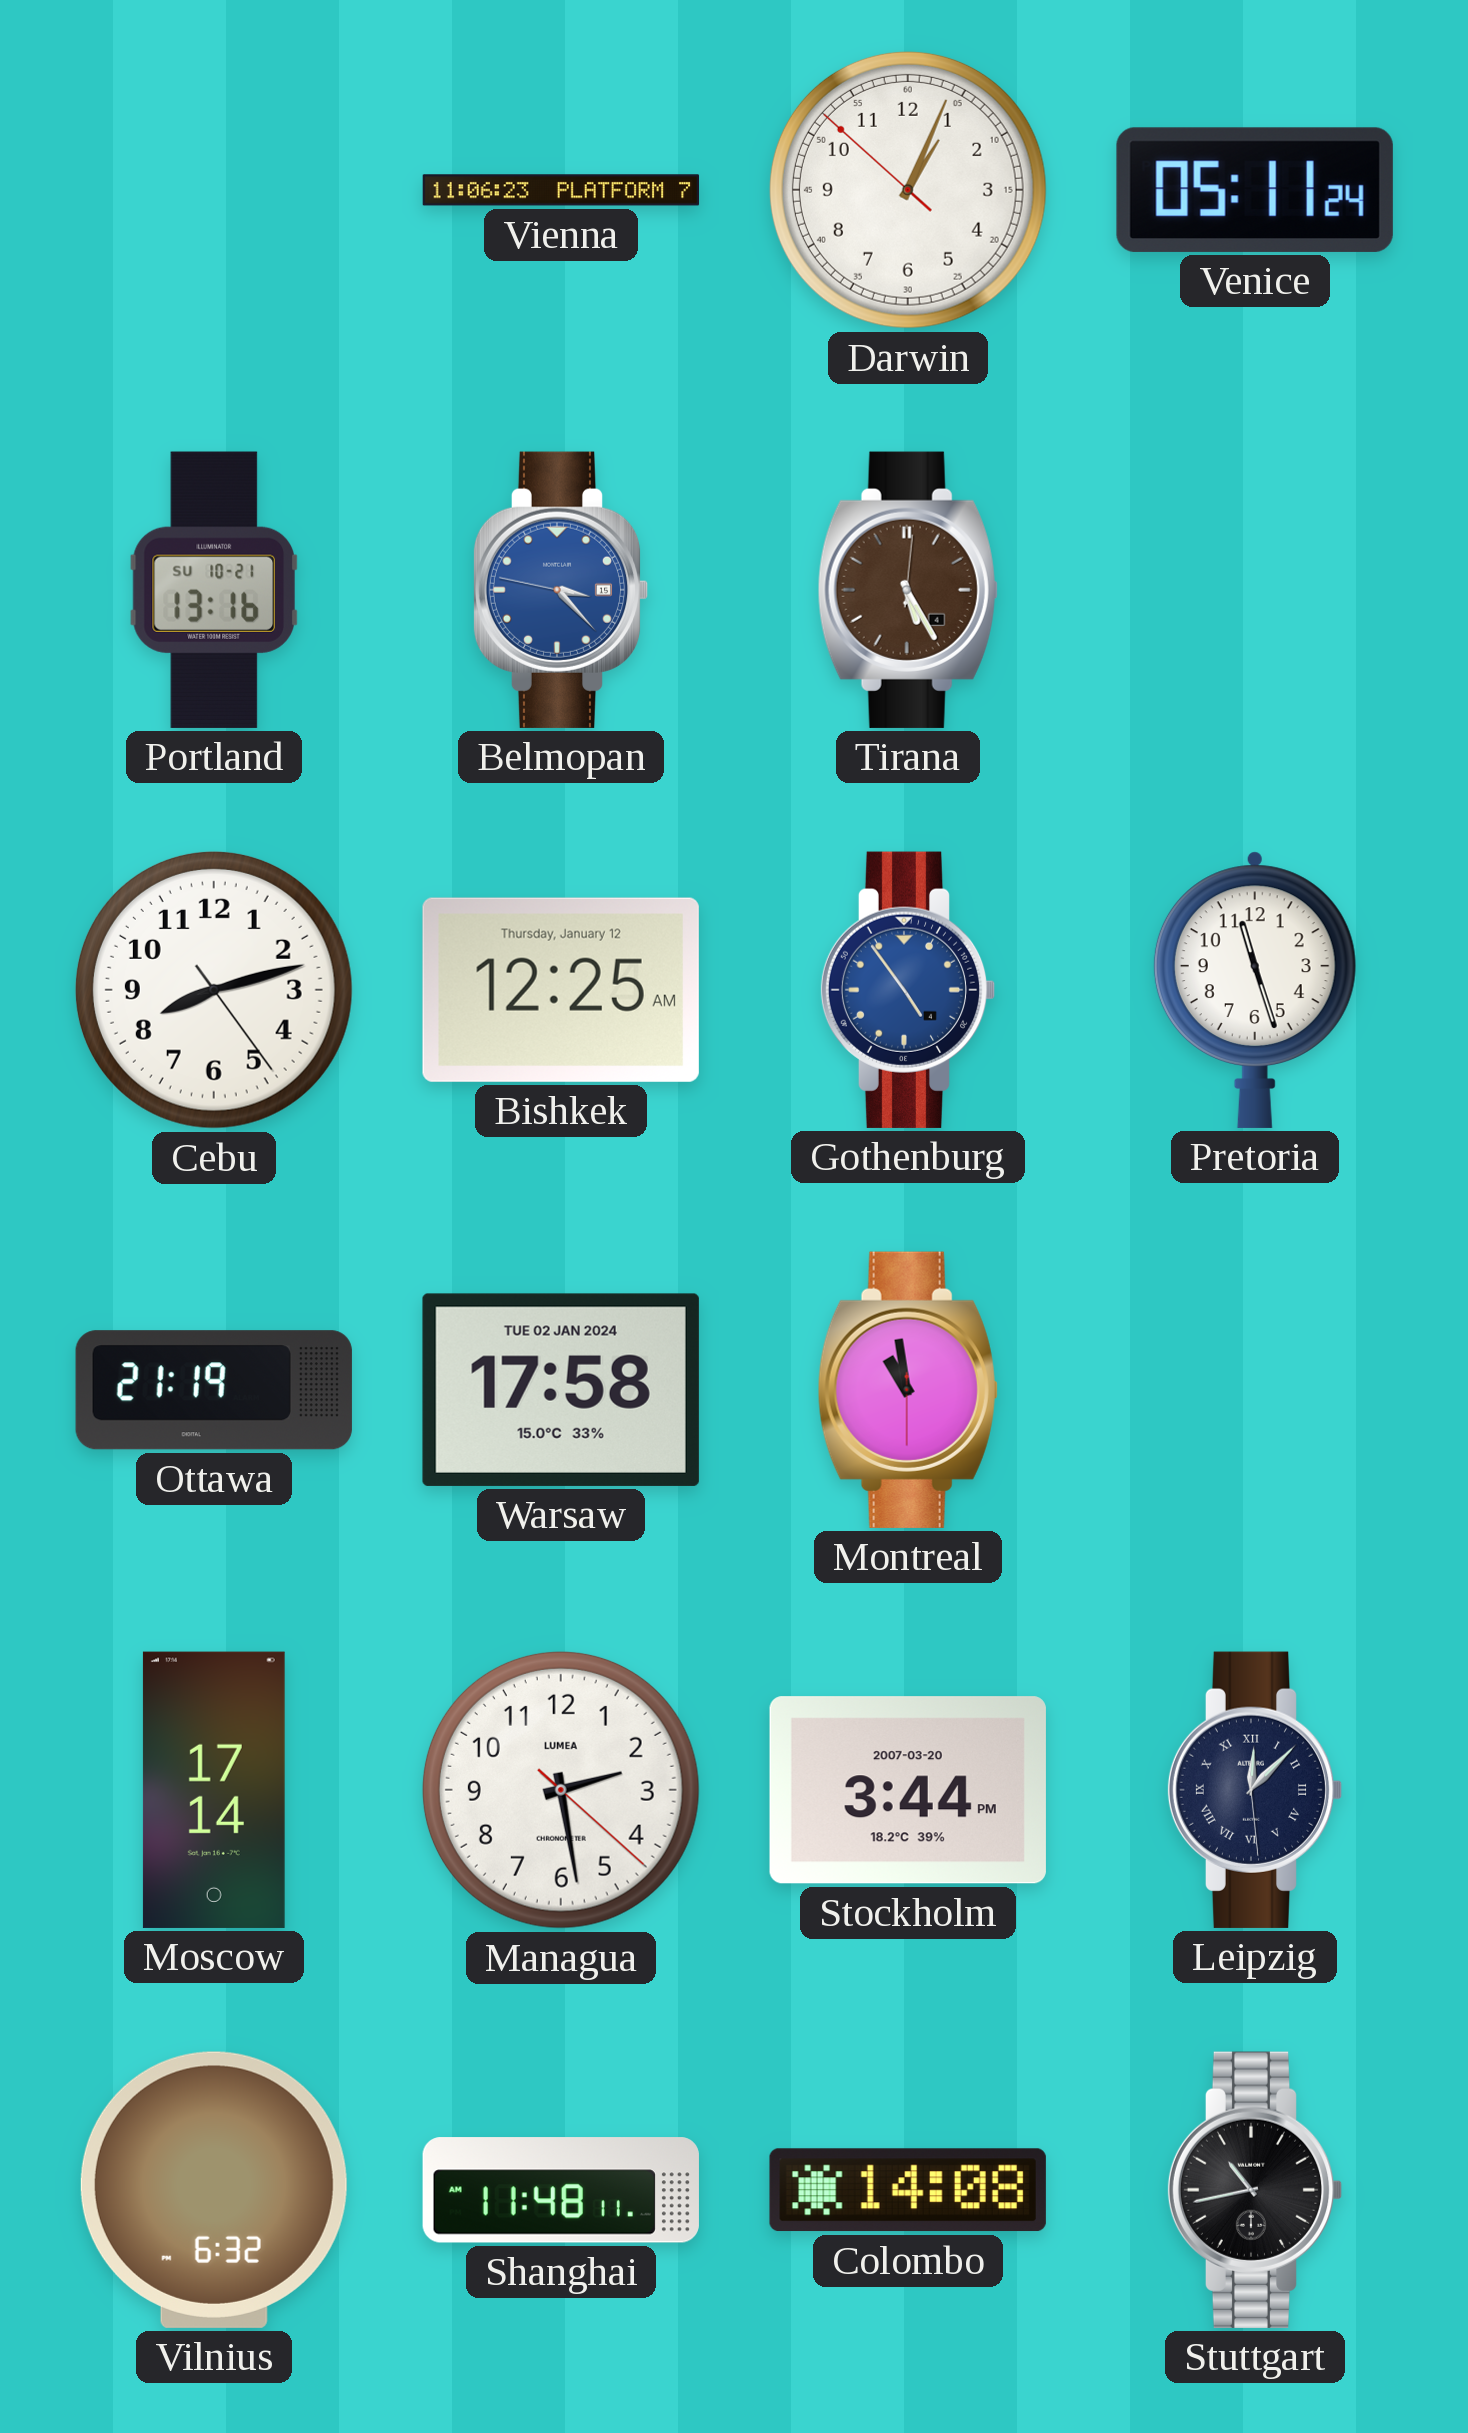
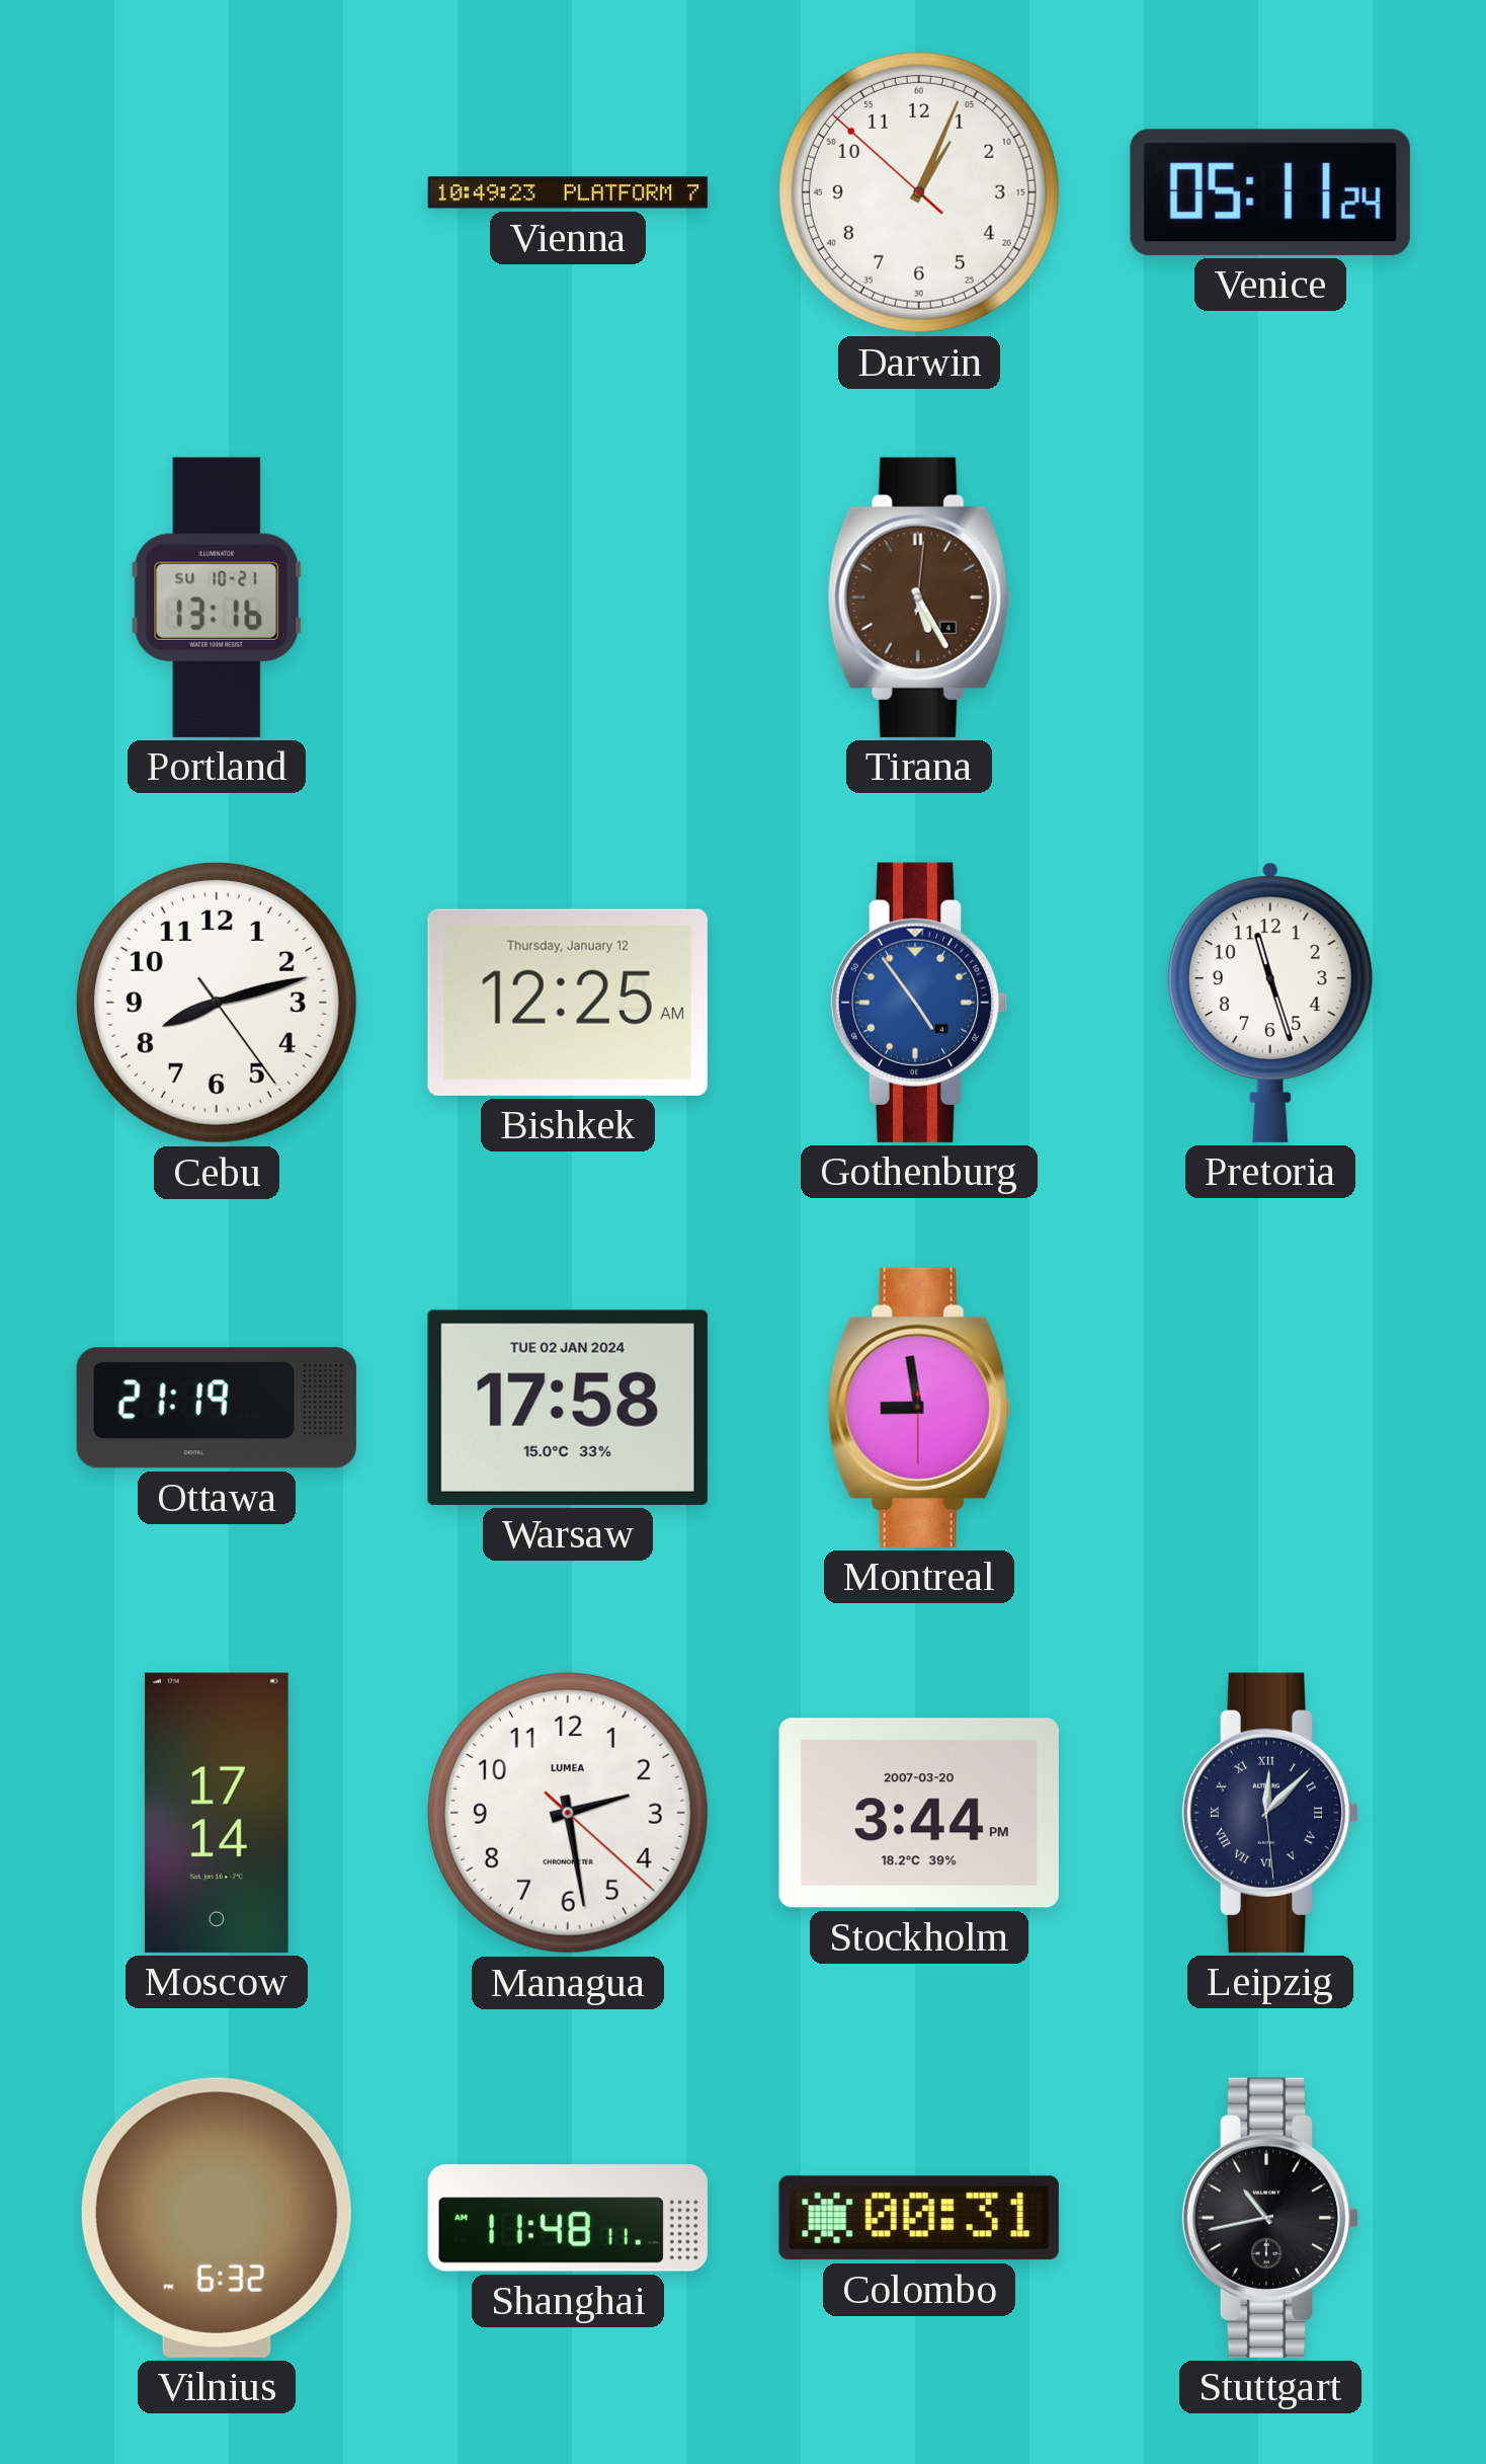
Vienna: 11:06 -> 10:49 (568, 192)
Belmopan: 3:22 -> none (561, 590)
Montreal: 10:58 -> 8:58 (919, 1408)
Colombo: 14:08 -> 00:31 (919, 2218)
